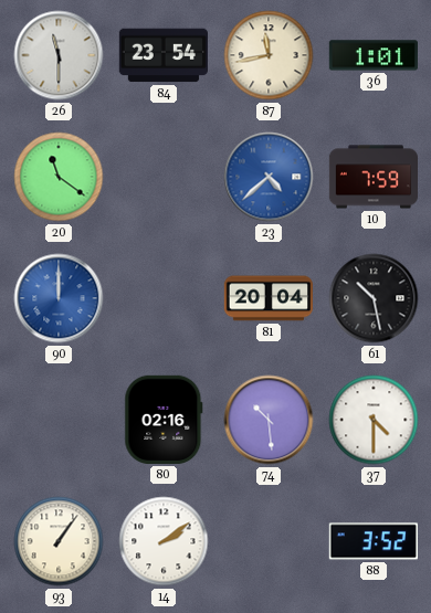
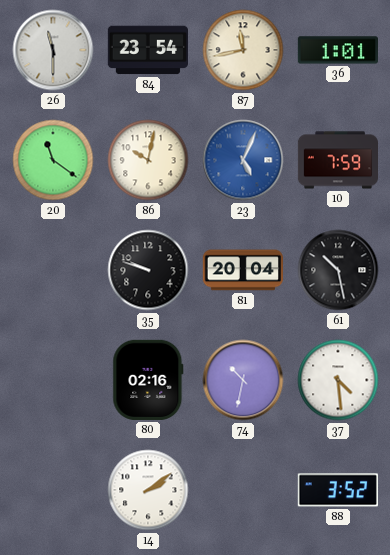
86: none -> 10:02 (148, 160)
23: 4:38 -> 5:04 (243, 160)
90: 12:00 -> none (59, 298)
35: none -> 9:48 (148, 270)
74: 10:29 -> 10:32 (243, 380)
37: 4:30 -> 4:29 (338, 380)
93: 1:06 -> none (59, 541)
